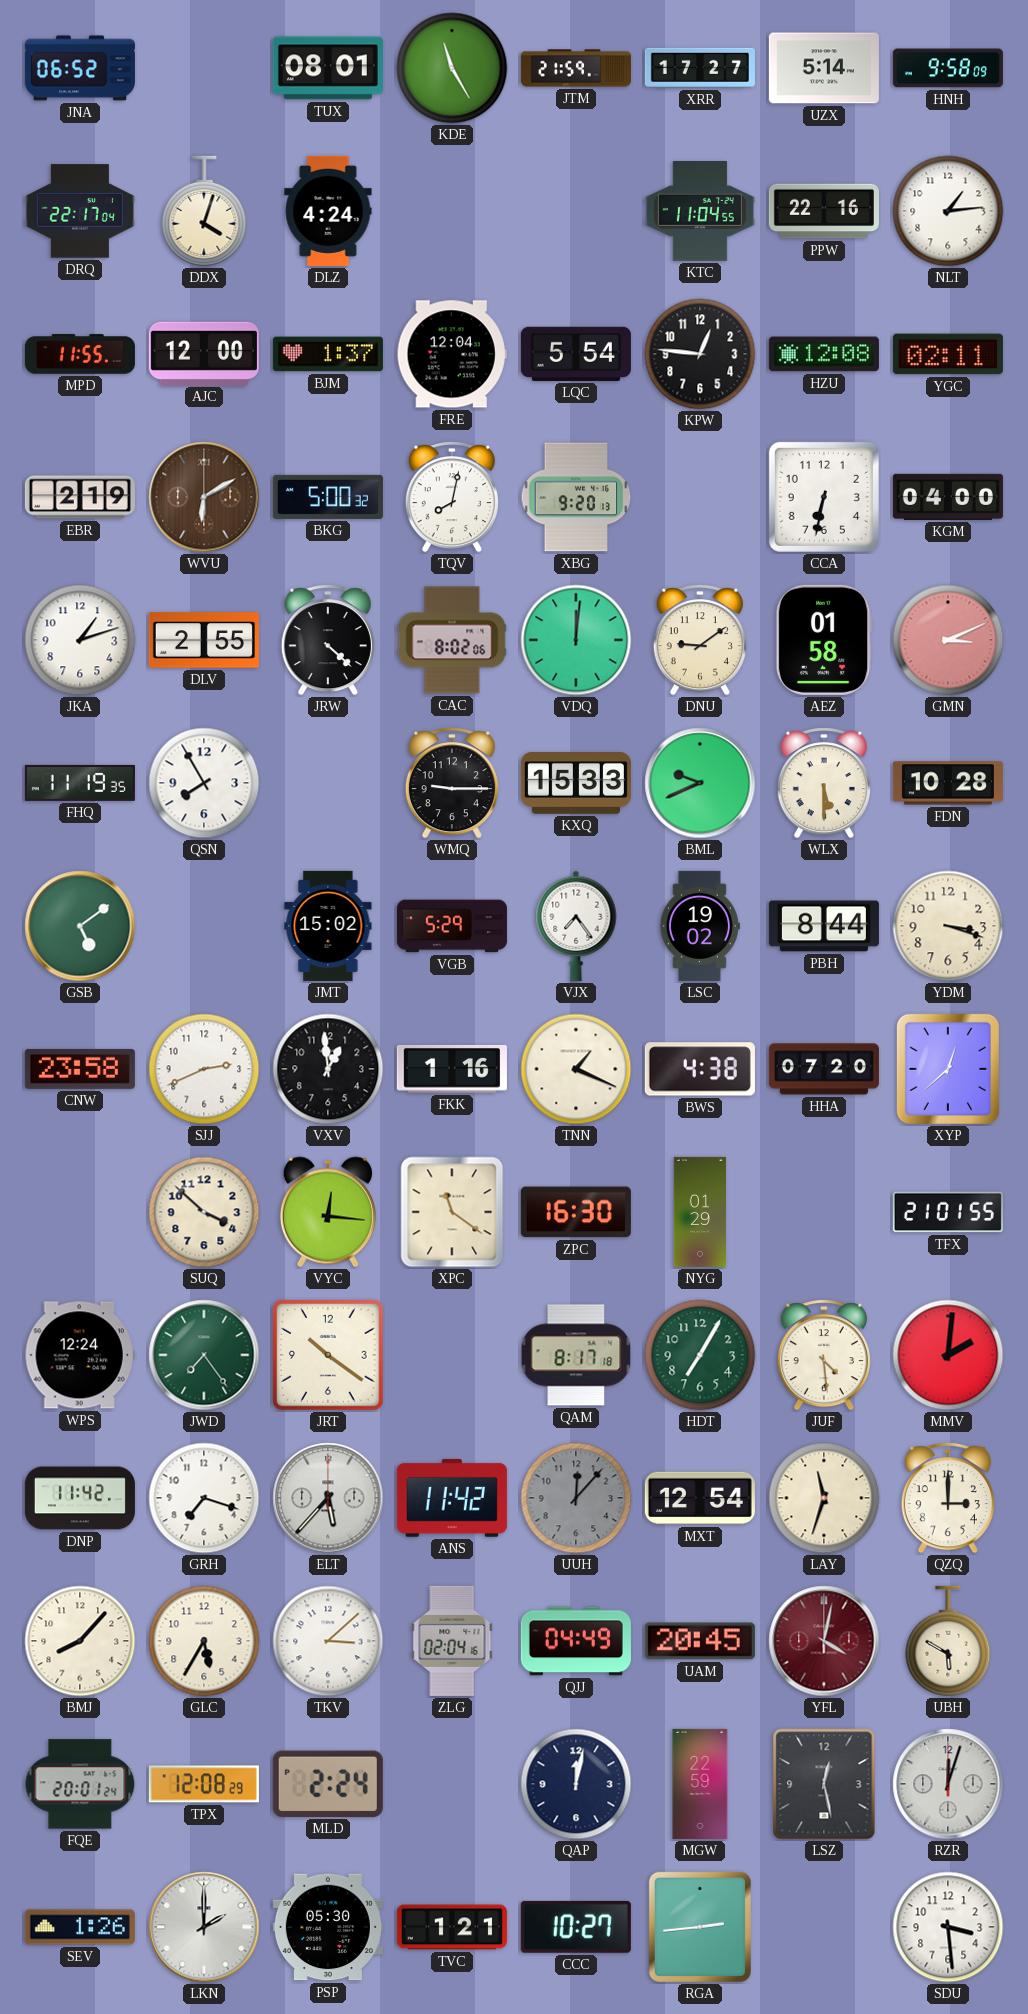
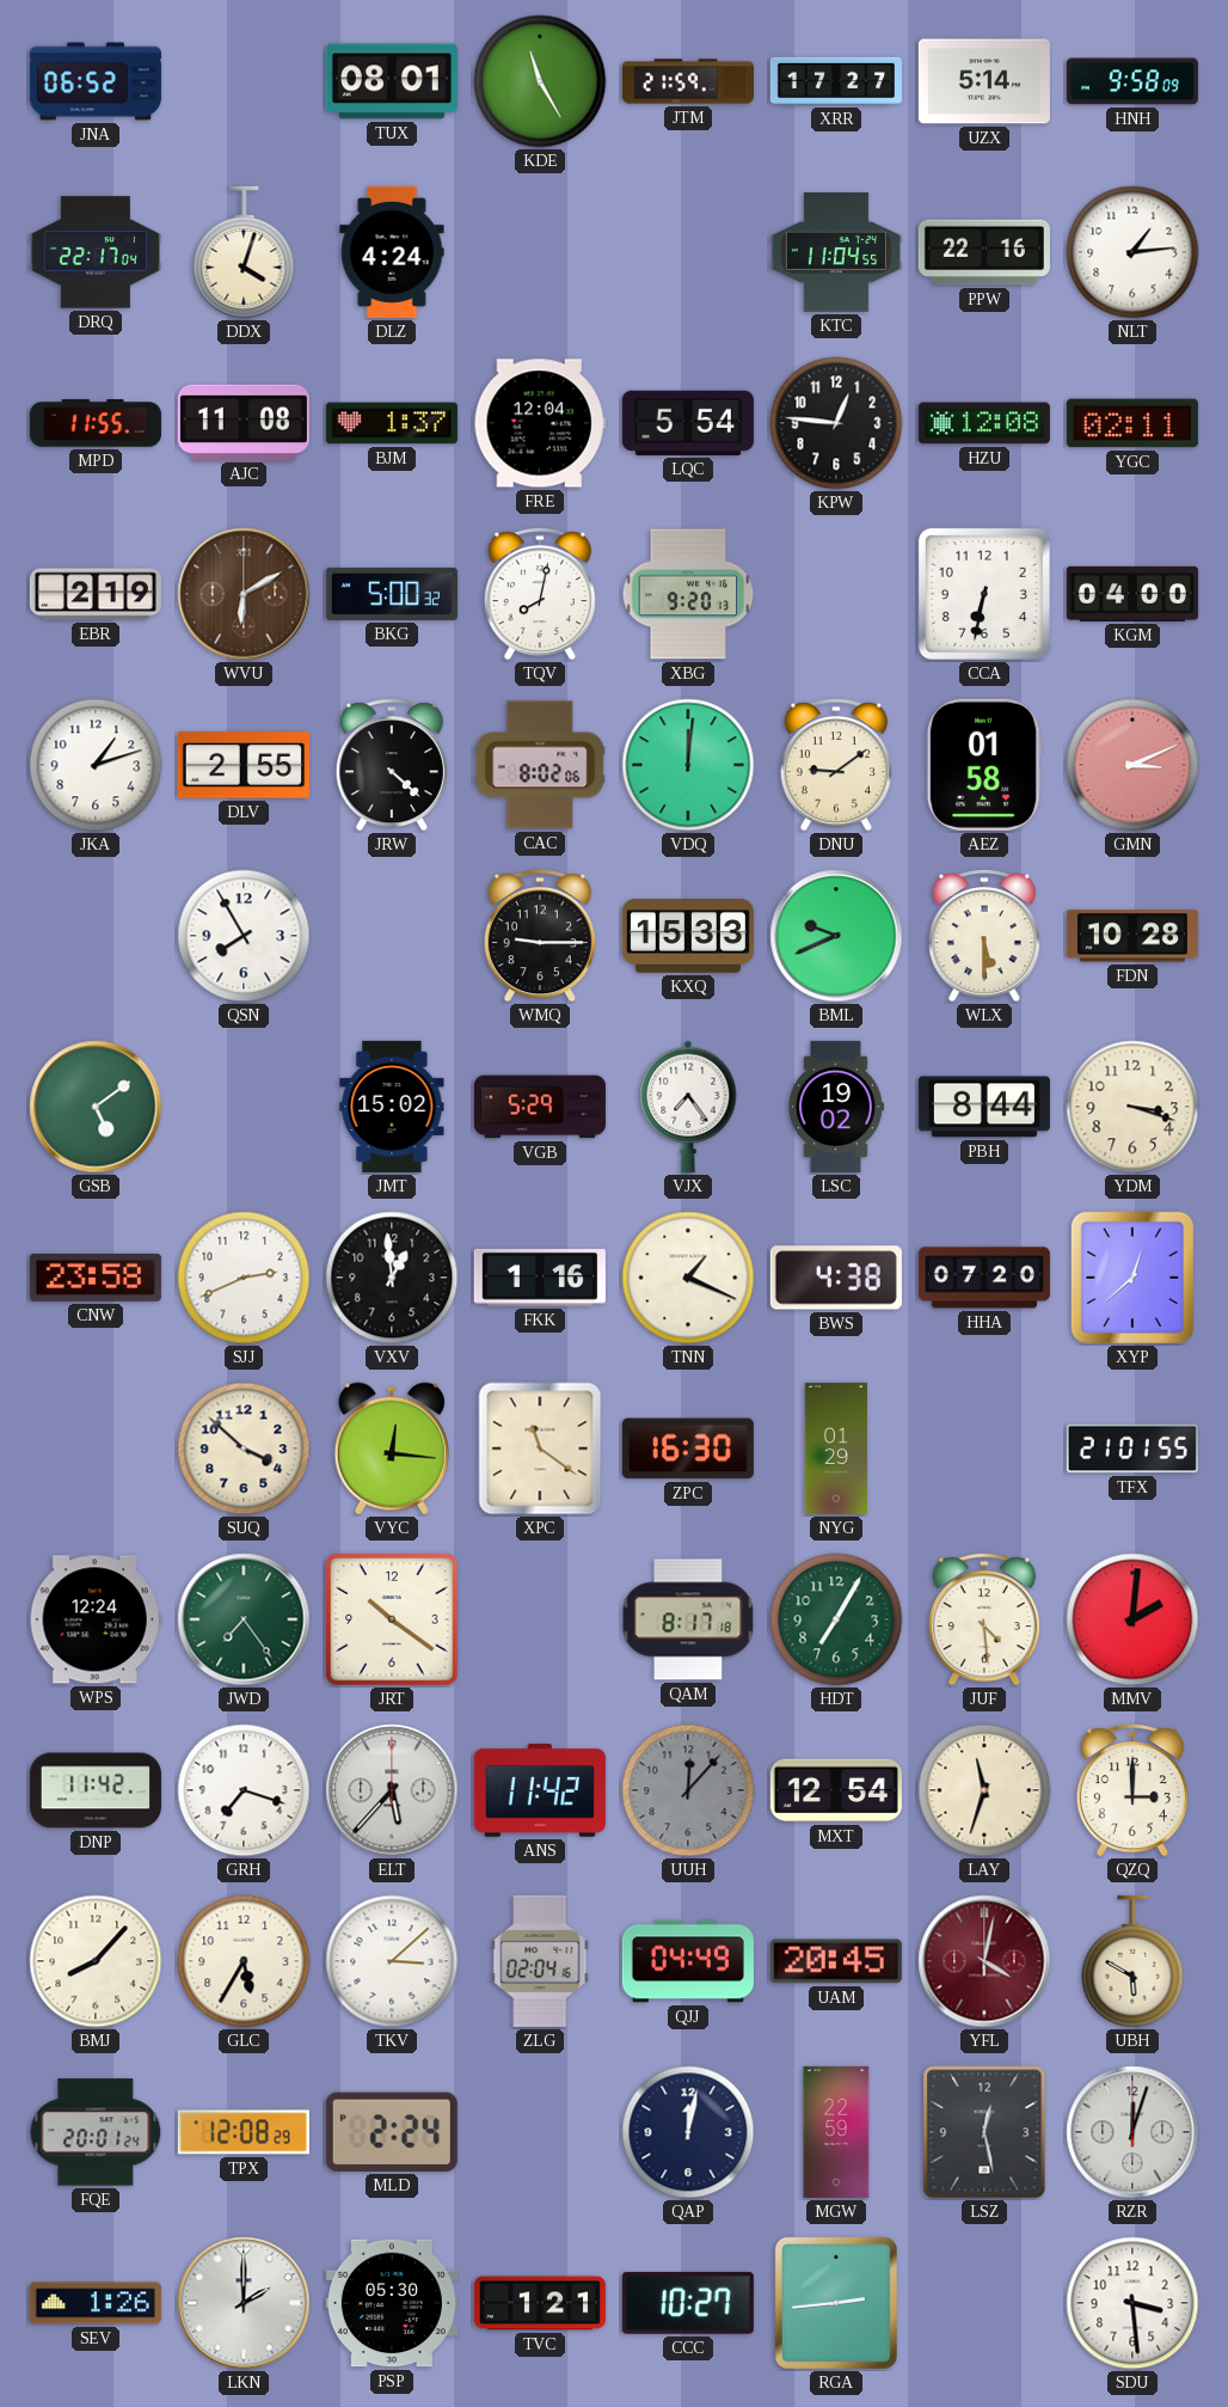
AJC: 12:00 -> 11:08 (244, 422)
FHQ: 11:19 -> none (80, 783)
